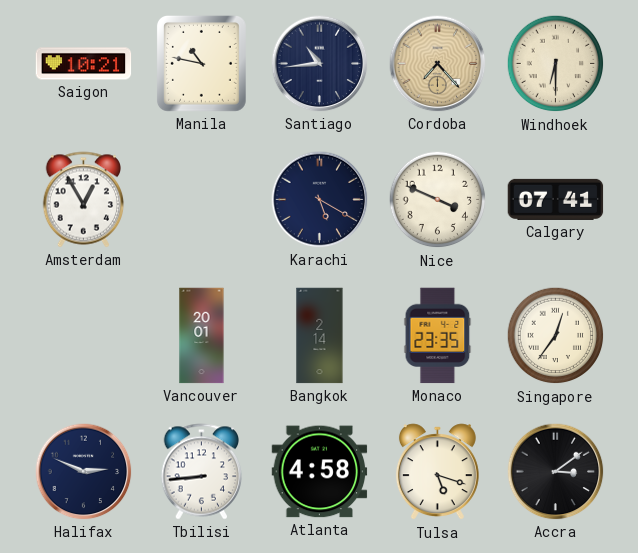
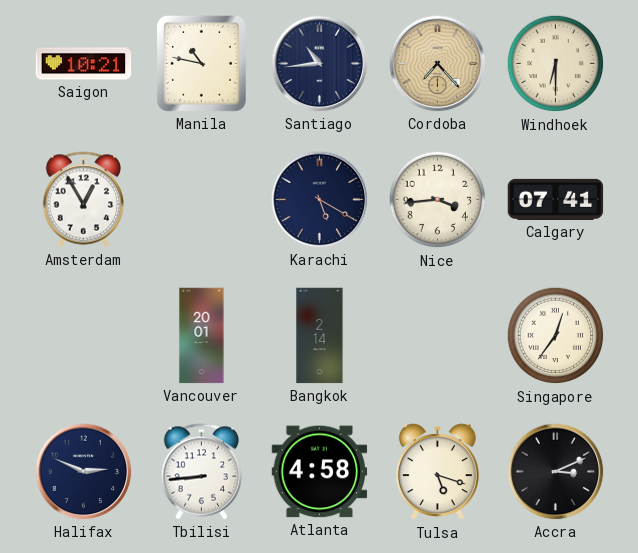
Nice: 3:49 -> 3:44 (438, 200)
Monaco: 23:35 -> none (438, 336)
Accra: 3:09 -> 3:11 (556, 472)
